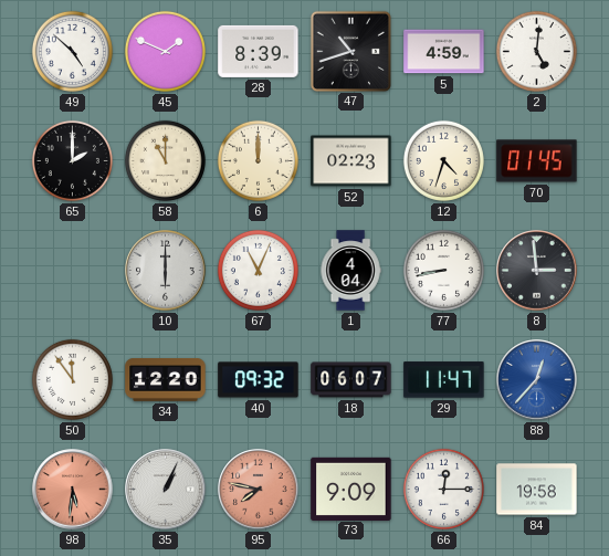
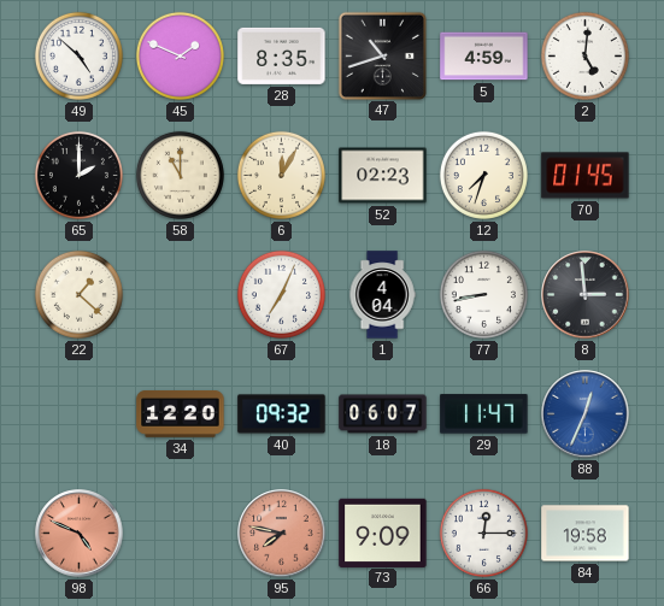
28: 8:39 -> 8:35 (282, 55)
6: 12:00 -> 12:05 (281, 175)
12: 4:33 -> 7:33 (483, 175)
22: none -> 1:22 (78, 294)
10: 6:00 -> none (166, 271)
67: 11:04 -> 7:04 (281, 294)
50: 11:54 -> none (72, 379)
88: 12:37 -> 12:34 (586, 414)
98: 5:31 -> 4:49 (80, 534)
35: 1:04 -> none (166, 490)
